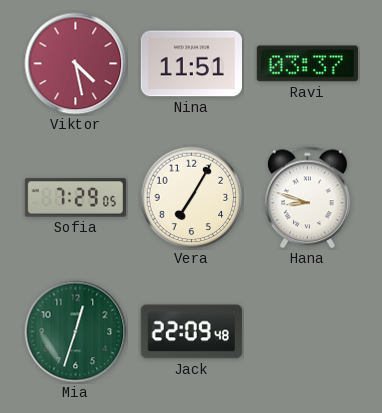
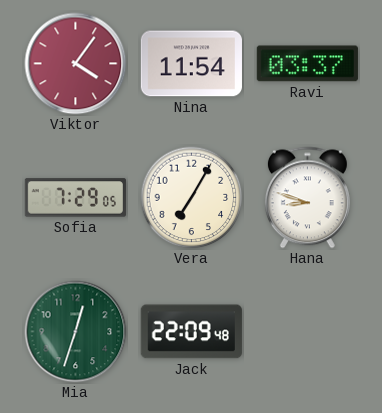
Viktor: 4:28 -> 4:06 (76, 64)
Nina: 11:51 -> 11:54 (191, 64)
